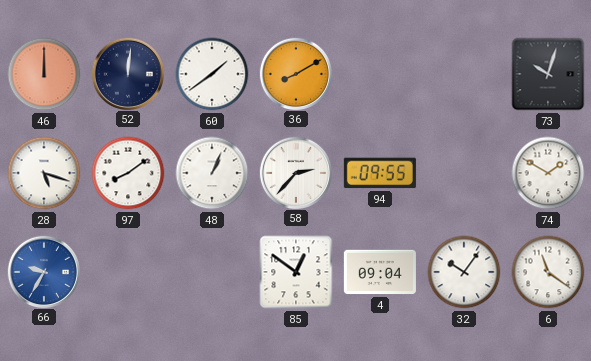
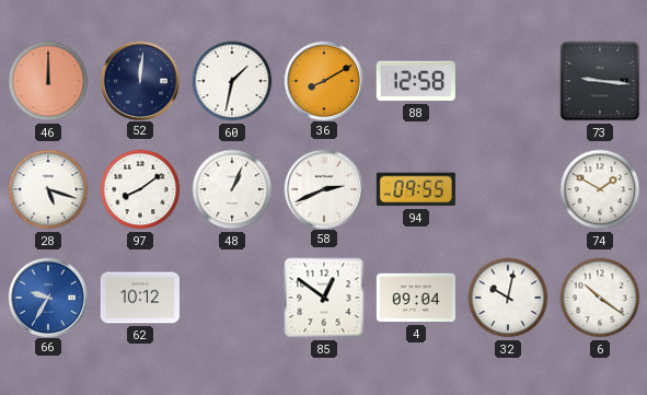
60: 1:39 -> 1:32 (232, 81)
88: none -> 12:58 (416, 81)
73: 10:03 -> 9:16 (600, 81)
58: 2:37 -> 2:41 (323, 188)
62: none -> 10:12 (140, 298)
32: 10:06 -> 10:02 (508, 298)
6: 11:21 -> 10:21 (600, 298)
